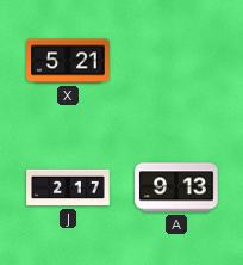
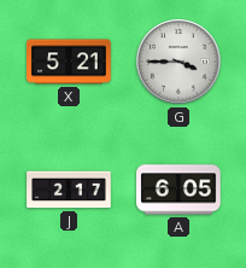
G: none -> 3:45 (178, 62)
A: 9:13 -> 6:05 (178, 190)
